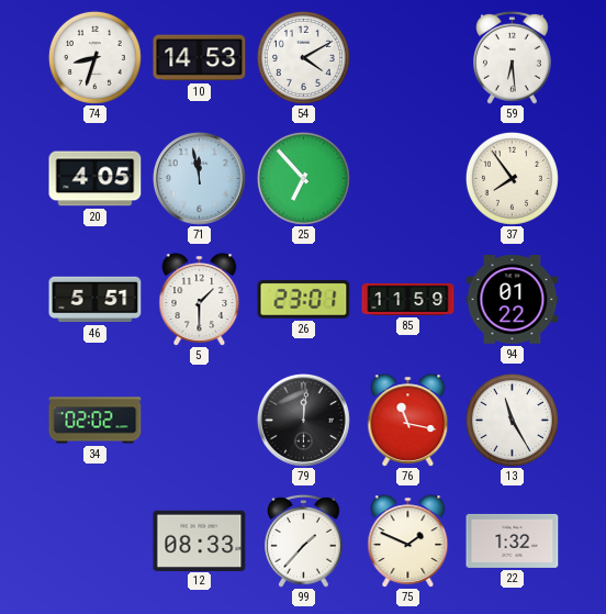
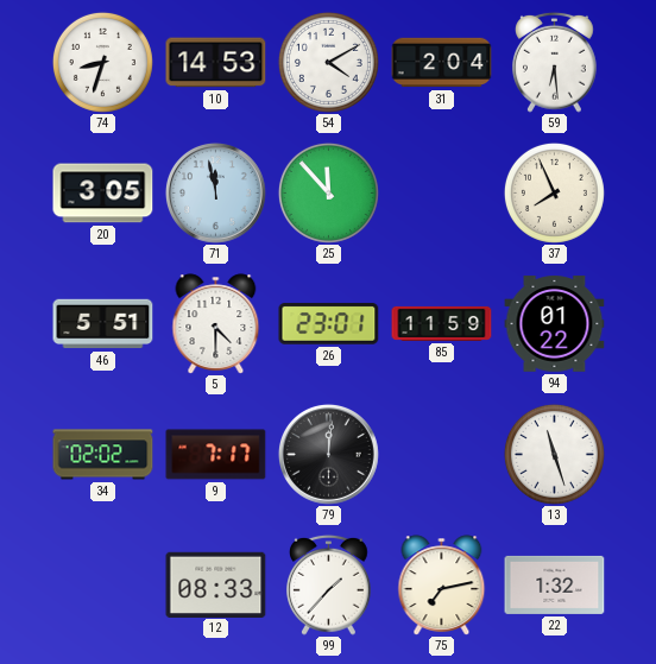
31: none -> 2:04 (442, 63)
20: 4:05 -> 3:05 (103, 194)
25: 6:53 -> 11:53 (328, 192)
37: 7:54 -> 7:56 (554, 192)
5: 1:30 -> 4:30 (216, 324)
9: none -> 7:17 (216, 455)
76: 11:17 -> none (408, 421)
13: 11:25 -> 11:27 (554, 454)
75: 1:49 -> 7:13 (442, 586)
